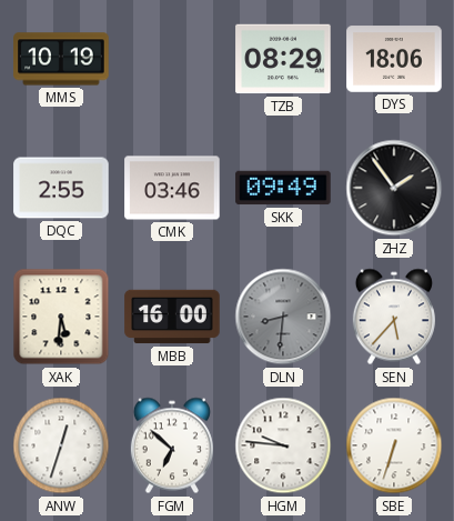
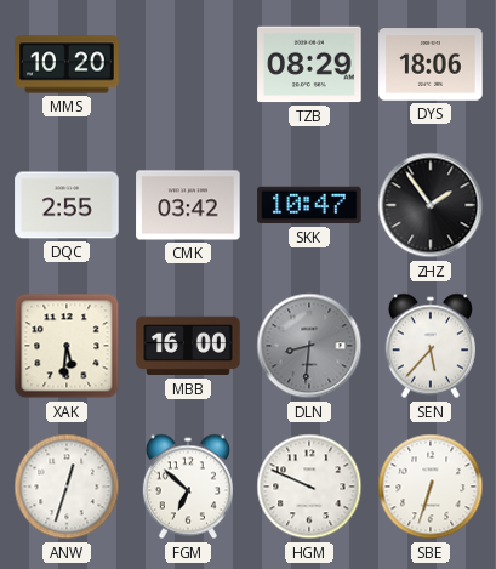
MMS: 10:19 -> 10:20 (67, 64)
CMK: 03:46 -> 03:42 (188, 205)
SKK: 09:49 -> 10:47 (309, 205)
HGM: 9:46 -> 9:49 (309, 487)
